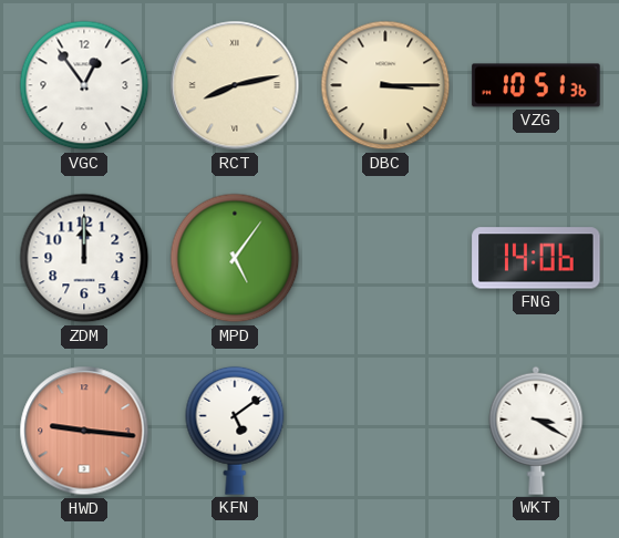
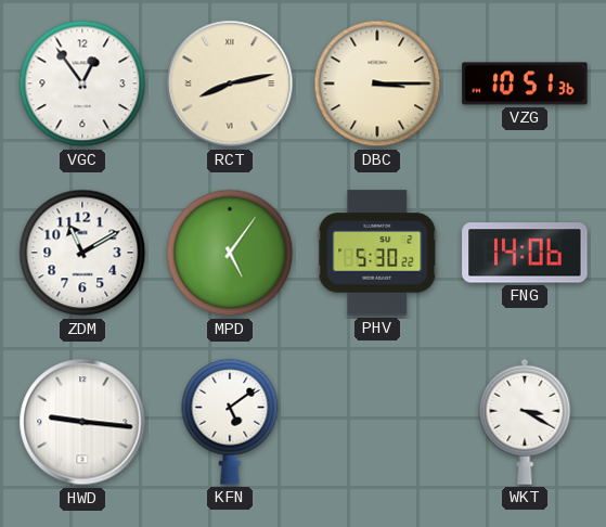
ZDM: 12:00 -> 11:10 (82, 253)
PHV: none -> 5:30 (377, 253)
HWD dial: salmon -> white (82, 422)
